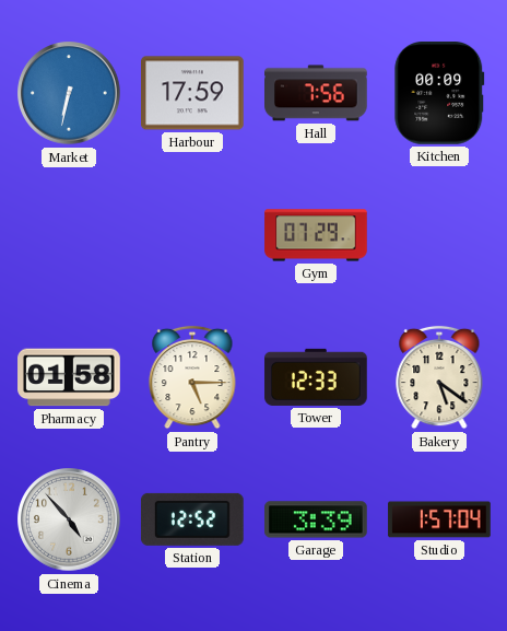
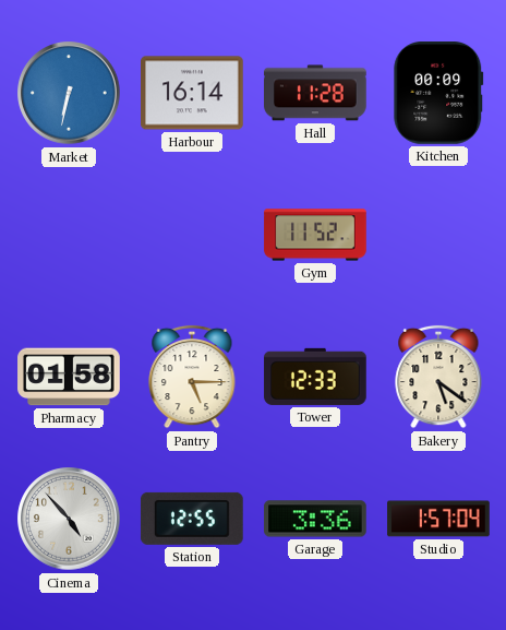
Harbour: 17:59 -> 16:14 (193, 93)
Hall: 7:56 -> 11:28 (316, 93)
Gym: 07:29 -> 11:52 (315, 235)
Station: 12:52 -> 12:55 (192, 519)
Garage: 3:39 -> 3:36 (315, 519)
